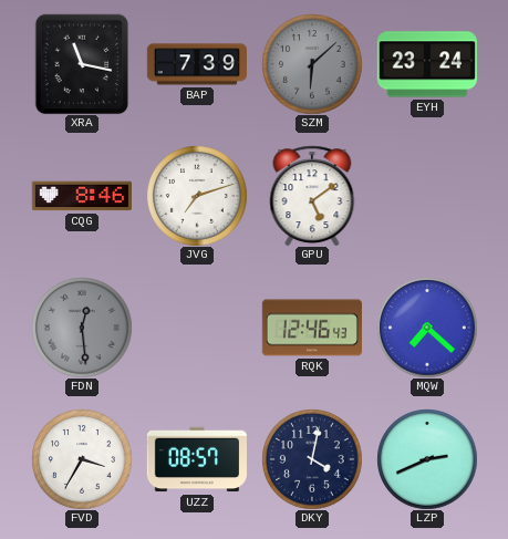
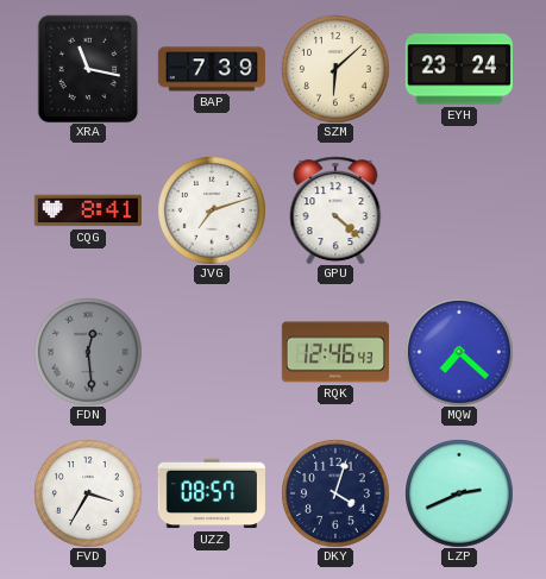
SZM dial: grey -> cream (335, 69)
CQG: 8:46 -> 8:41 (88, 210)
GPU: 5:09 -> 4:22 (335, 210)
DKY: 4:02 -> 4:03 (335, 493)
